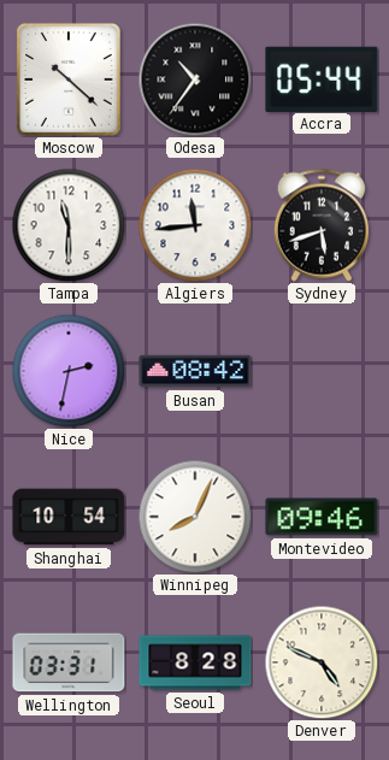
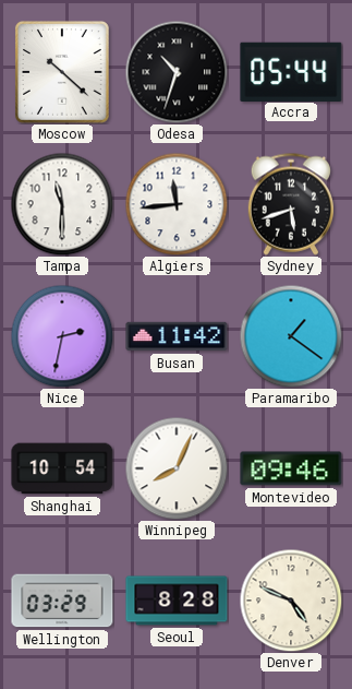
Odesa: 10:36 -> 10:33 (177, 72)
Busan: 08:42 -> 11:42 (177, 336)
Paramaribo: none -> 1:21 (291, 336)
Wellington: 03:31 -> 03:29 (62, 601)
